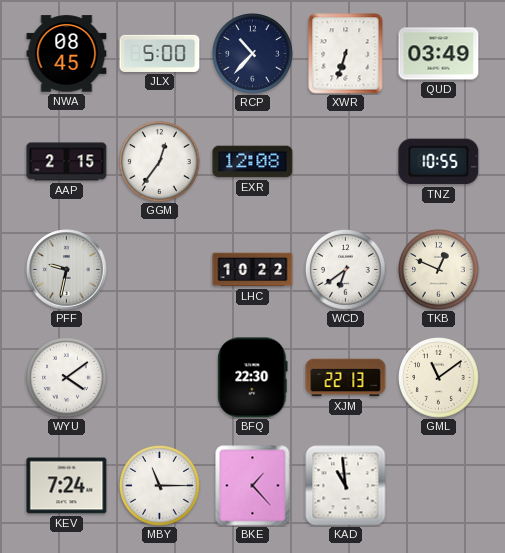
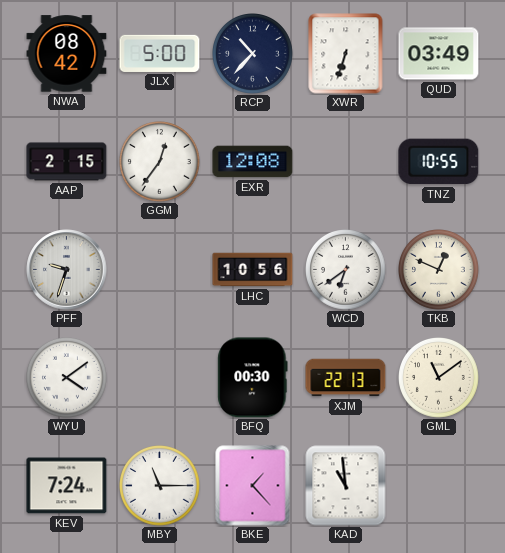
NWA: 08:45 -> 08:42 (67, 54)
PFF: 9:32 -> 9:33 (67, 270)
LHC: 10:22 -> 10:56 (253, 270)
BFQ: 22:30 -> 00:30 (253, 378)
